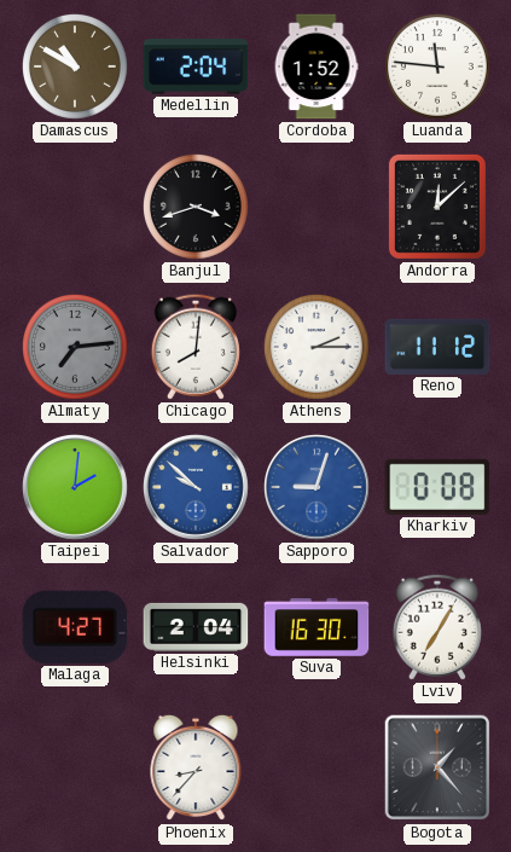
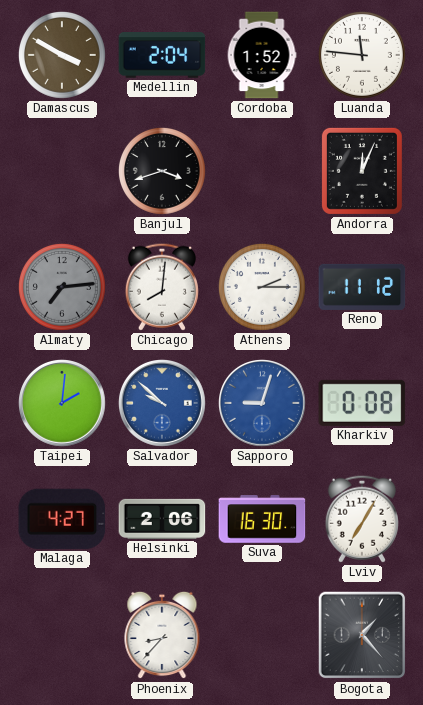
Damascus: 10:50 -> 3:50 (62, 55)
Andorra: 12:08 -> 12:04 (362, 171)
Helsinki: 2:04 -> 2:06 (162, 519)
